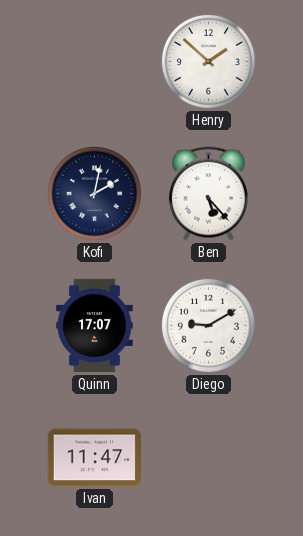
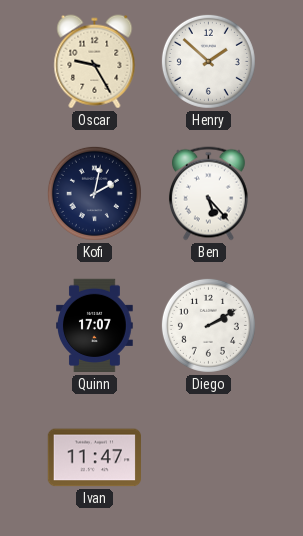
Oscar: none -> 9:25 (95, 62)
Diego: 9:10 -> 2:10 (208, 325)
